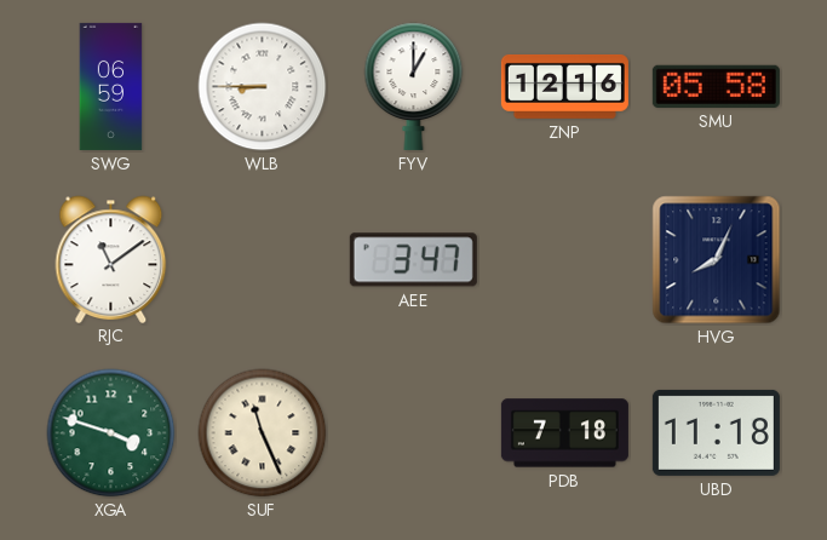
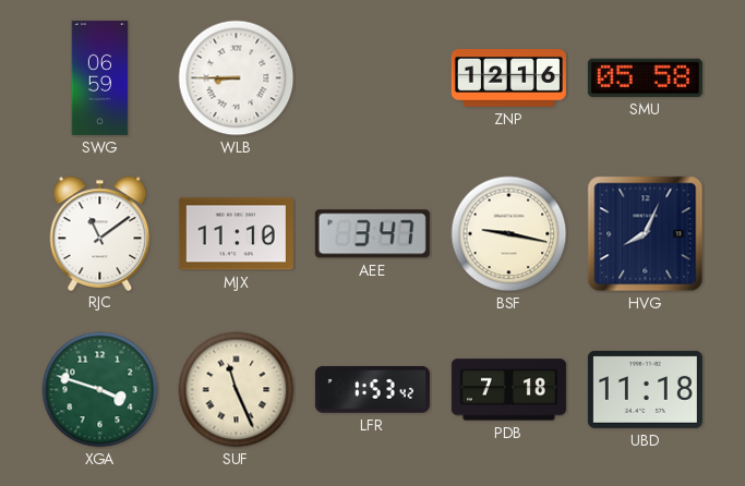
FYV: 1:00 -> none (414, 86)
MJX: none -> 11:10 (236, 234)
BSF: none -> 9:17 (509, 234)
LFR: none -> 1:53 (372, 389)
